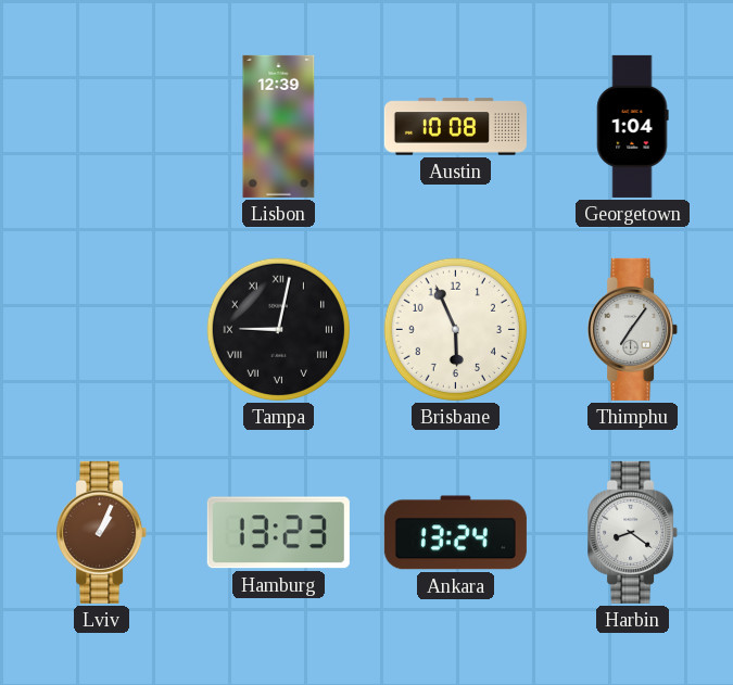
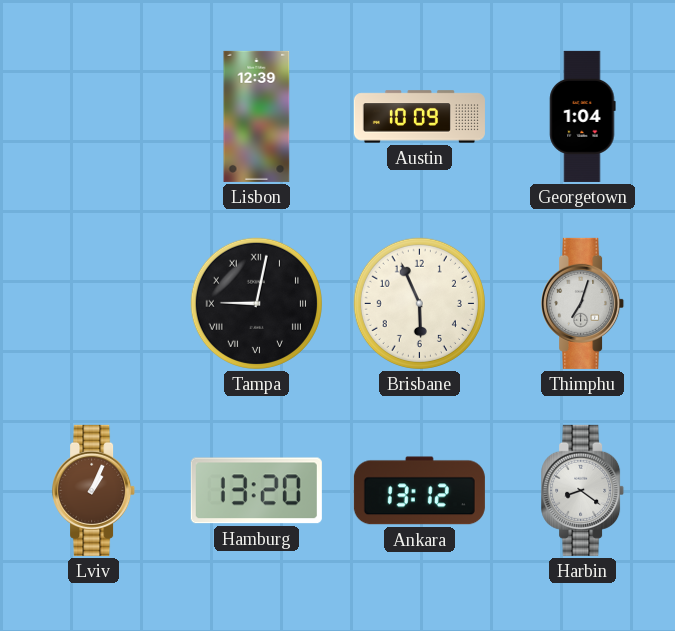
Austin: 10:08 -> 10:09 (419, 117)
Thimphu: 7:06 -> 7:03 (583, 303)
Hamburg: 13:23 -> 13:20 (256, 491)
Ankara: 13:24 -> 13:12 (419, 491)
